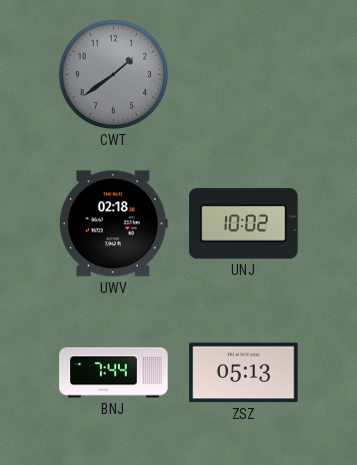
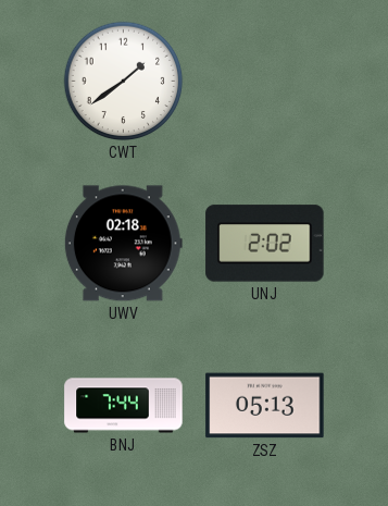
CWT dial: grey -> white (124, 82)
UNJ: 10:02 -> 2:02 (265, 244)
